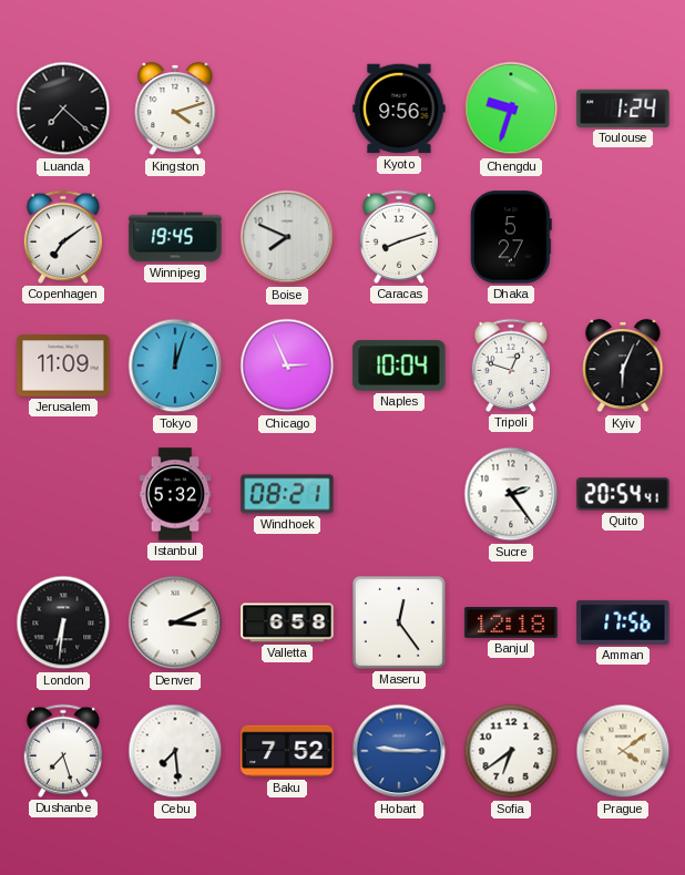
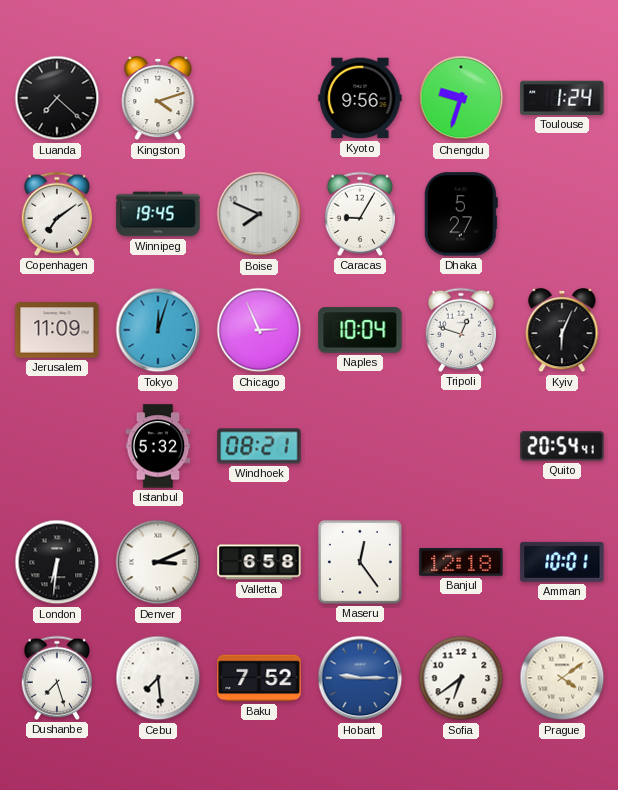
Caracas: 8:12 -> 9:05 (359, 214)
Sucre: 2:24 -> none (511, 494)
Amman: 17:56 -> 10:01 (562, 562)
